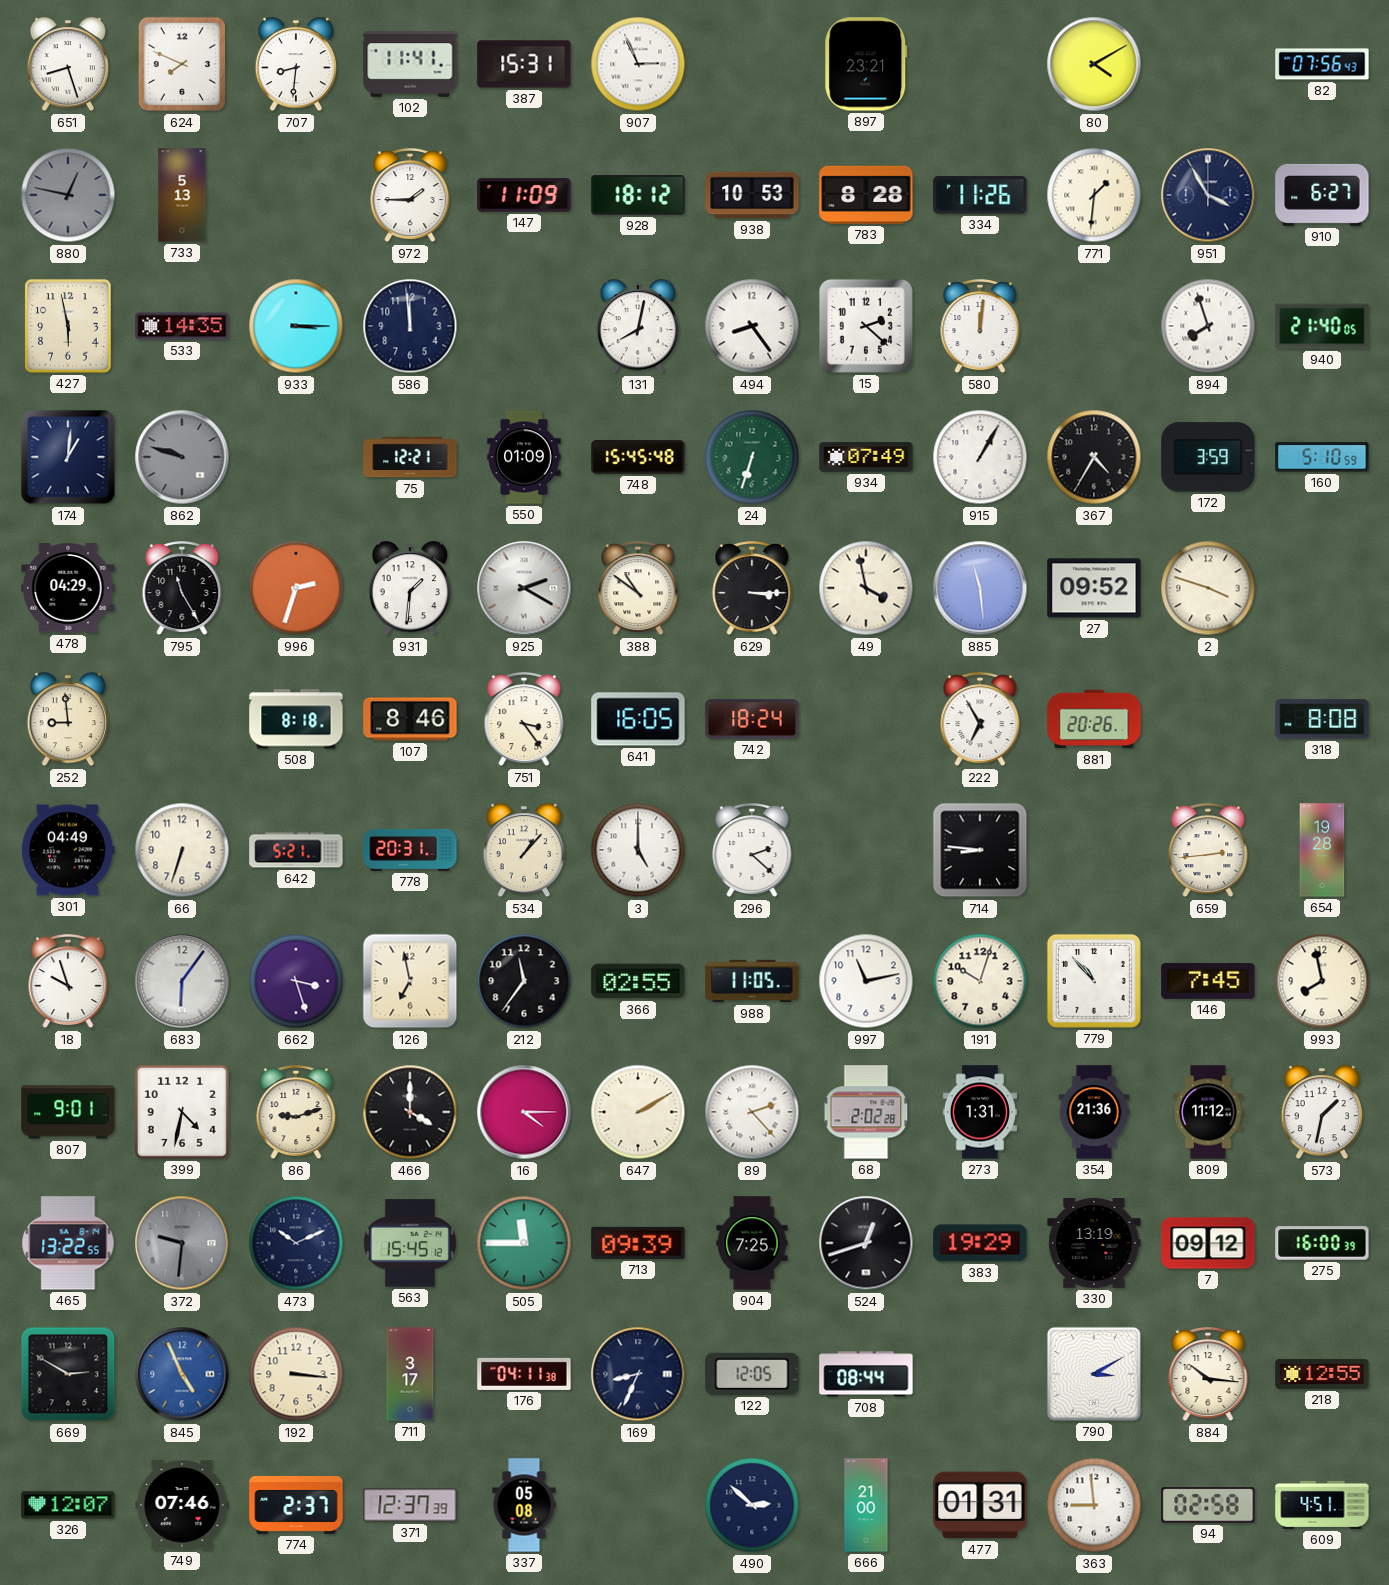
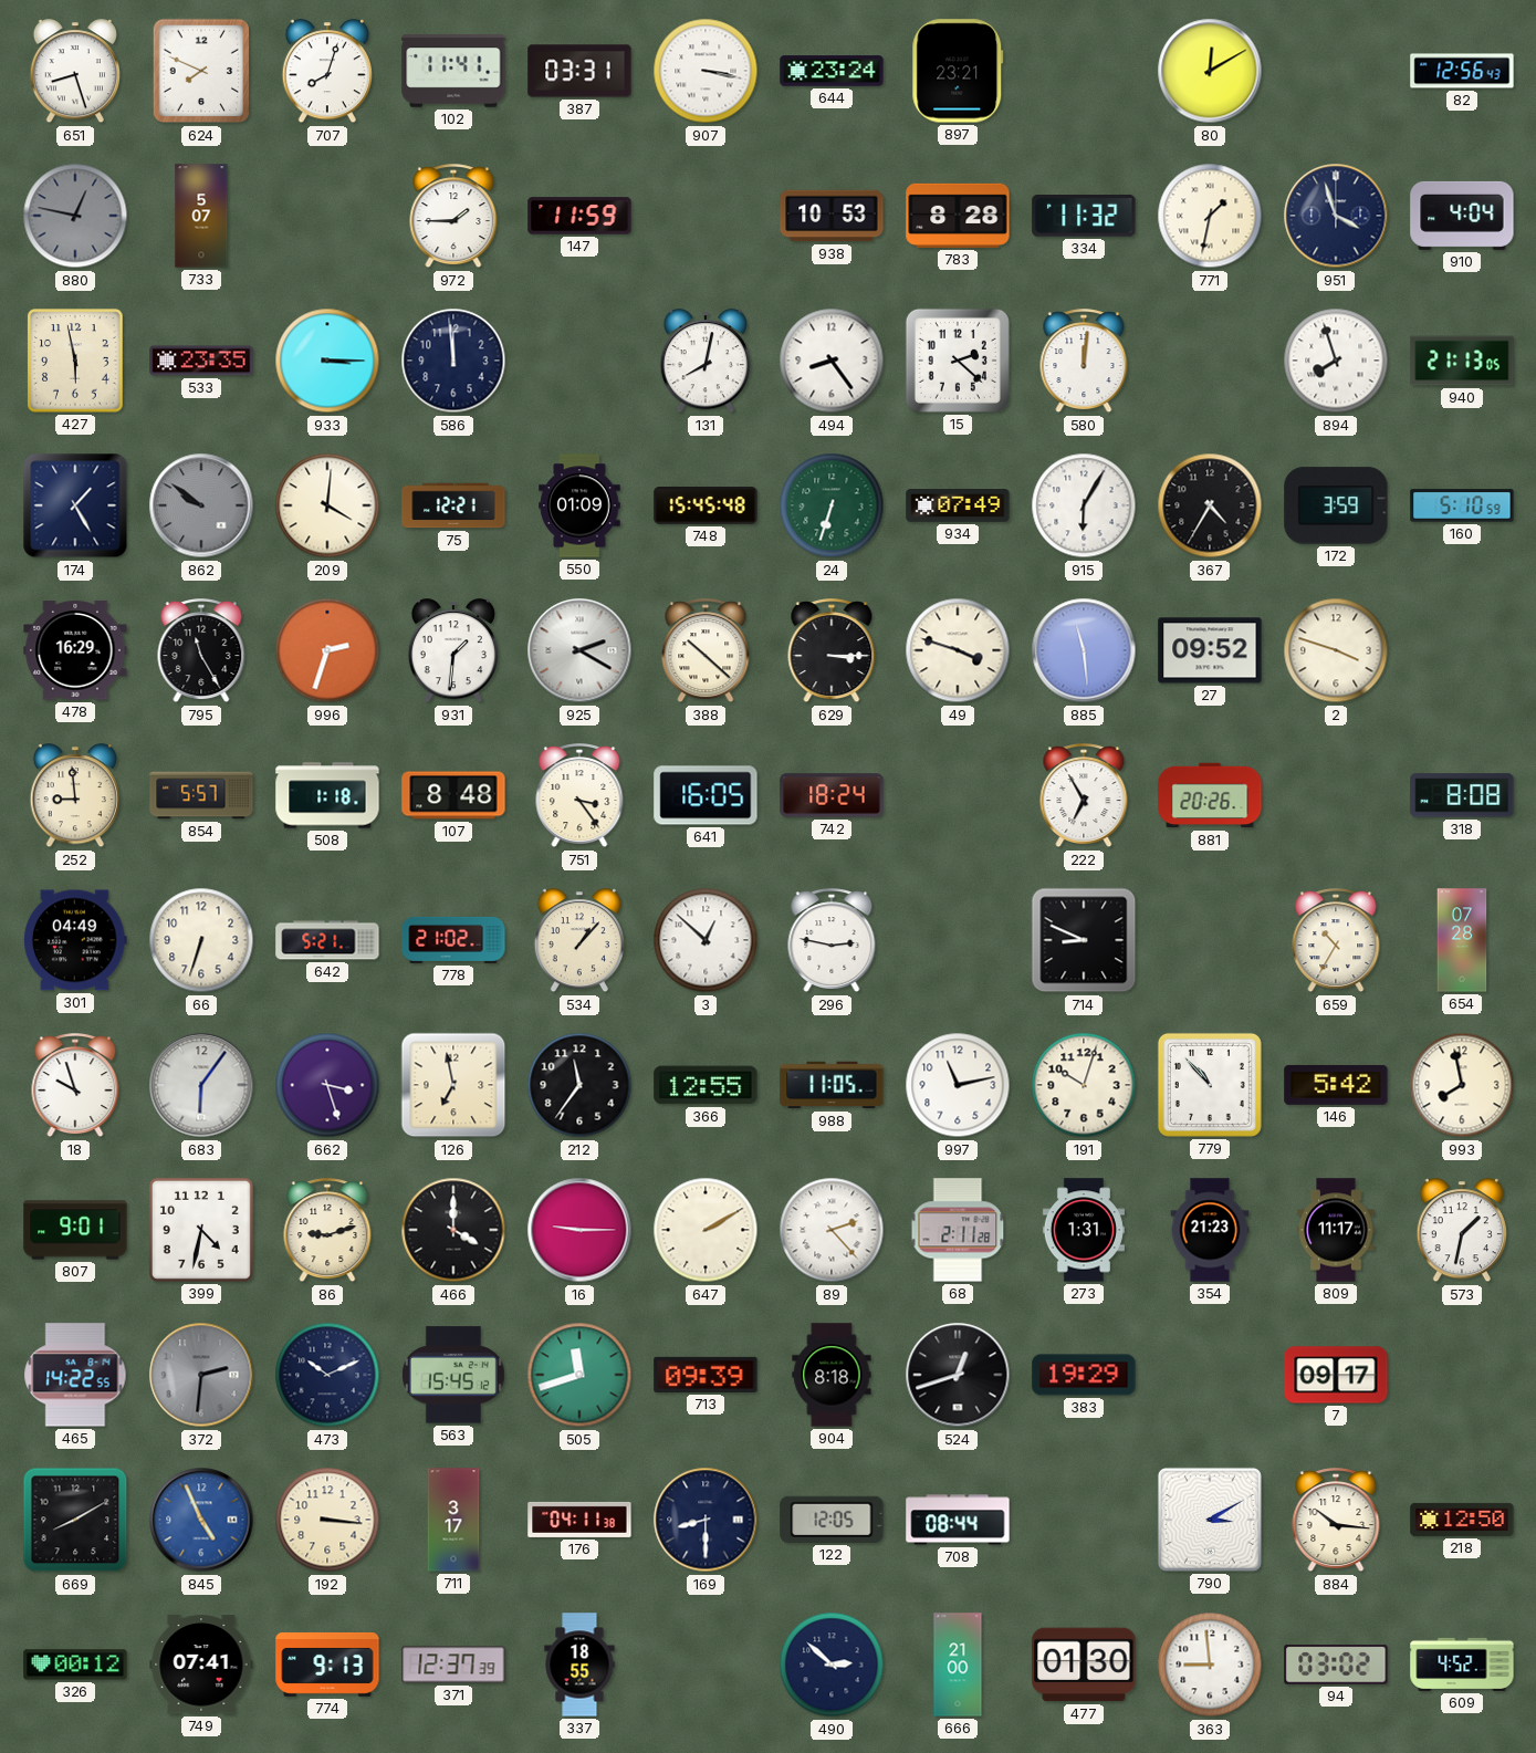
707: 8:31 -> 8:03 (326, 72)
387: 15:31 -> 03:31 (579, 71)
907: 2:56 -> 3:17 (706, 71)
644: none -> 23:24 (832, 71)
80: 4:10 -> 12:10 (1210, 71)
82: 07:56 -> 12:56 (1462, 71)
733: 5:13 -> 5:07 (201, 216)
147: 11:09 -> 11:59 (579, 216)
928: 18:12 -> none (638, 195)
334: 11:26 -> 11:32 (1084, 216)
771: 1:31 -> 1:32 (1210, 216)
951: 3:55 -> 3:57 (1336, 216)
910: 6:27 -> 4:04 (1462, 216)
533: 14:35 -> 23:35 (201, 361)
940: 21:40 -> 21:13 (1462, 361)
174: 1:01 -> 1:25 (75, 505)
862: 9:48 -> 9:51 (201, 505)
209: none -> 4:01 (327, 505)
915: 1:05 -> 6:05 (1084, 505)
478: 04:29 -> 16:29 (75, 650)
388: 10:51 -> 10:22 (706, 651)
49: 3:58 -> 3:48 (958, 650)
854: none -> 5:57 (201, 795)
508: 8:18 -> 1:18 (327, 795)
107: 8:46 -> 8:48 (453, 795)
778: 20:31 -> 21:02 (453, 940)
3: 5:00 -> 12:52 (706, 940)
296: 2:22 -> 2:47 (832, 941)
714: 8:46 -> 8:49 (1084, 940)
659: 2:44 -> 10:35 (1336, 941)
654: 19:28 -> 07:28 (1462, 940)
366: 02:55 -> 12:55 (706, 1085)
146: 7:45 -> 5:42 (1336, 1085)
16: 4:15 -> 9:15 (579, 1230)
68: 2:02 -> 2:11 (958, 1230)
354: 21:36 -> 21:23 (1210, 1230)
809: 11:12 -> 11:17 (1336, 1230)
465: 13:22 -> 14:22 (75, 1375)
372: 9:31 -> 2:31 (201, 1375)
505: 11:45 -> 11:42 (579, 1375)
904: 7:25 -> 8:18 (832, 1375)
330: 13:19 -> none (1094, 1243)
7: 09:12 -> 09:17 (1336, 1375)
275: 16:00 -> none (1322, 1243)
669: 2:50 -> 8:10 (75, 1520)
169: 8:34 -> 8:30 (706, 1520)
218: 12:55 -> 12:50 (1462, 1520)
326: 12:07 -> 00:12 (75, 1665)
749: 07:46 -> 07:41 (201, 1665)
774: 2:37 -> 9:13 (327, 1665)
337: 05:08 -> 18:55 (579, 1665)
477: 01:31 -> 01:30 (1084, 1665)
94: 02:58 -> 03:02 (1336, 1665)
609: 4:51 -> 4:52 (1462, 1665)
